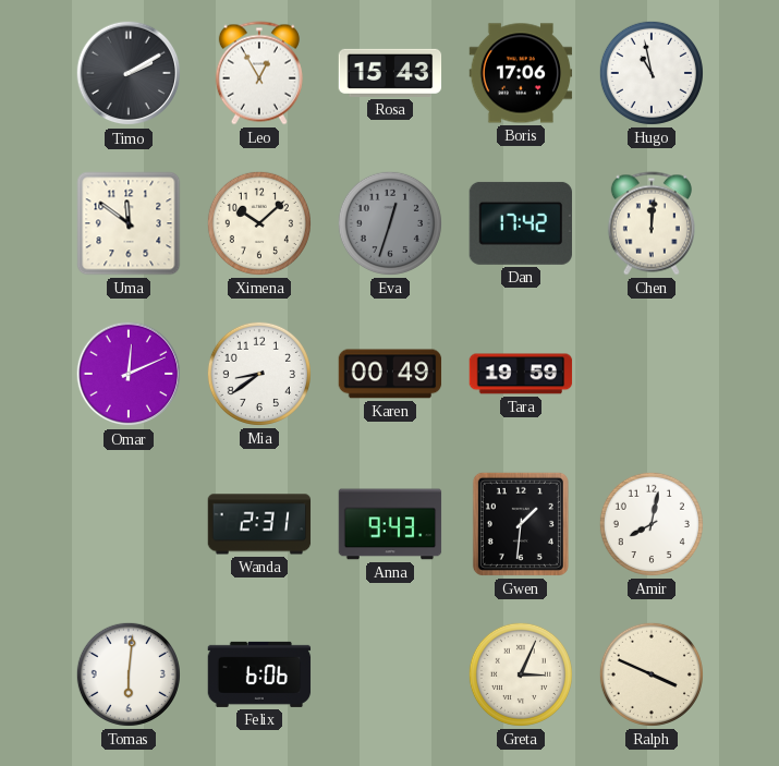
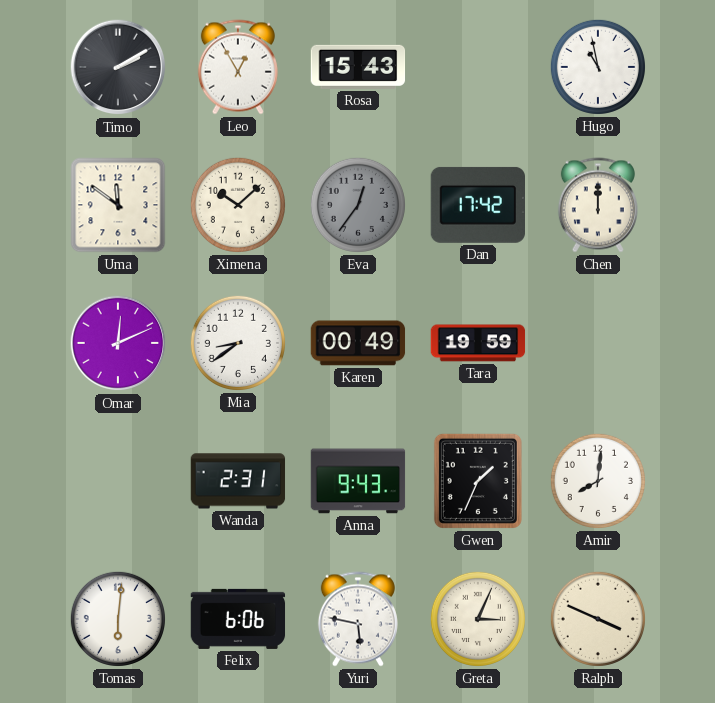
Boris: 17:06 -> none (521, 73)
Eva: 12:33 -> 12:36 (358, 205)
Chen: 12:01 -> 12:00 (598, 205)
Gwen: 1:31 -> 1:34 (478, 481)
Amir: 8:02 -> 8:01 (598, 481)
Yuri: none -> 5:47 (358, 619)
